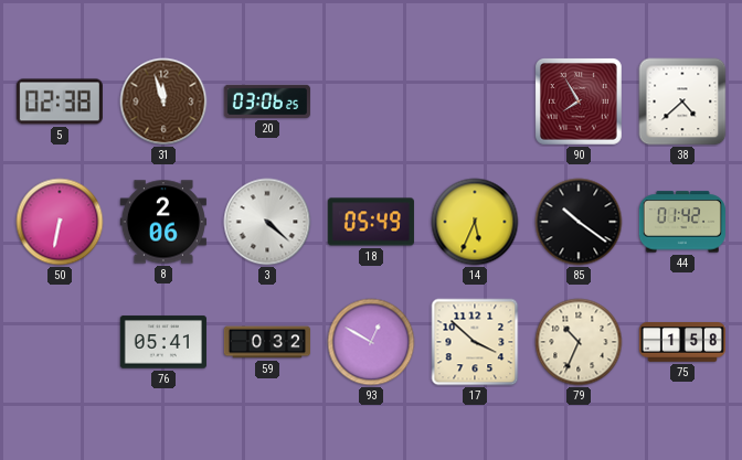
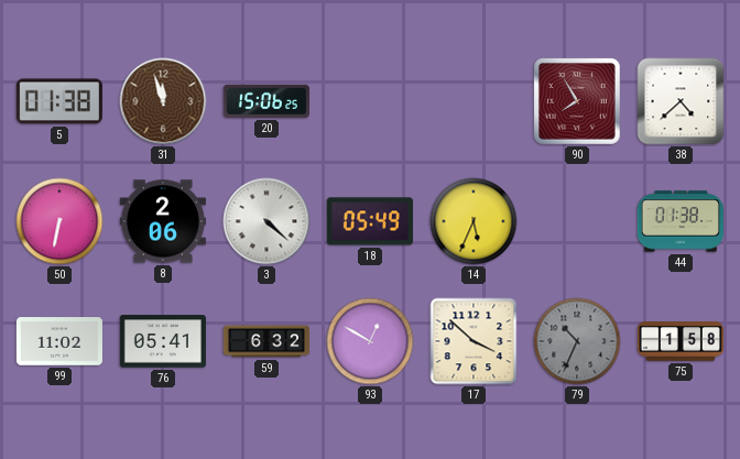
5: 02:38 -> 01:38 (59, 101)
20: 03:06 -> 15:06 (266, 101)
85: 10:21 -> none (579, 222)
44: 01:42 -> 01:38 (681, 221)
99: none -> 11:02 (59, 341)
59: 0:32 -> 6:32 (265, 341)
79 dial: cream -> grey (577, 341)
